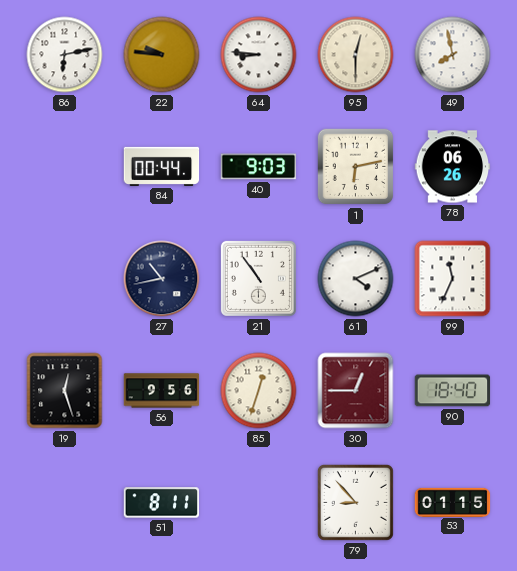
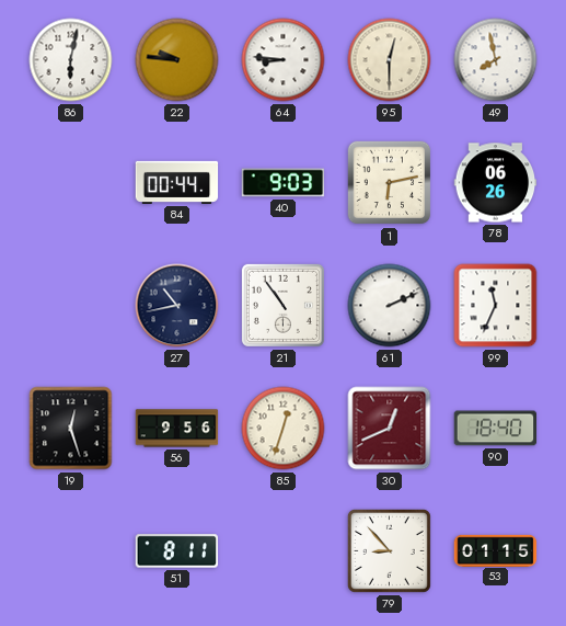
86: 6:13 -> 6:02 (71, 60)
61: 4:11 -> 2:11 (390, 306)
30: 12:45 -> 12:41 (390, 429)
